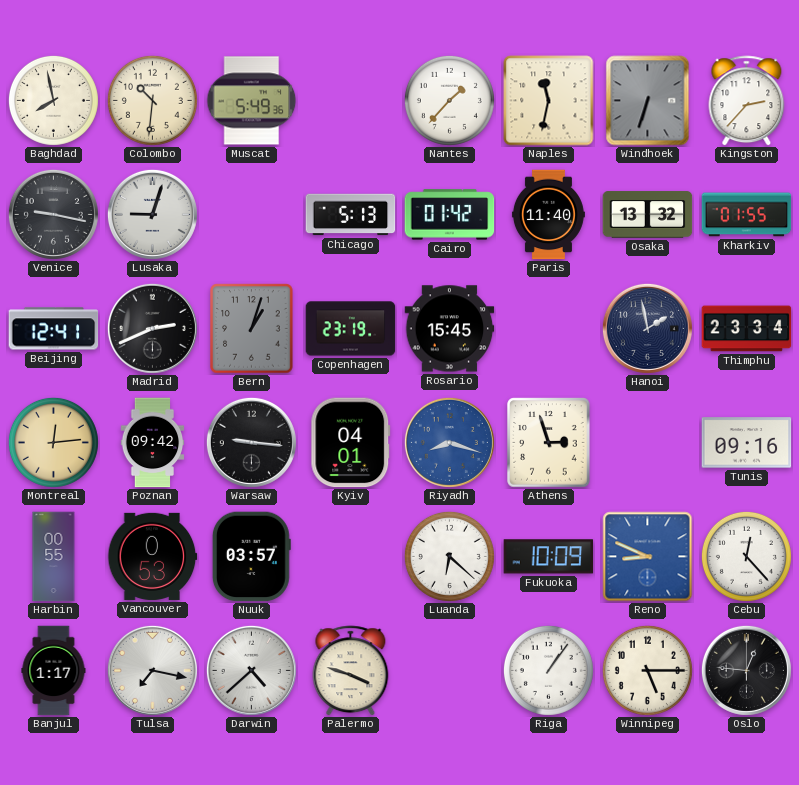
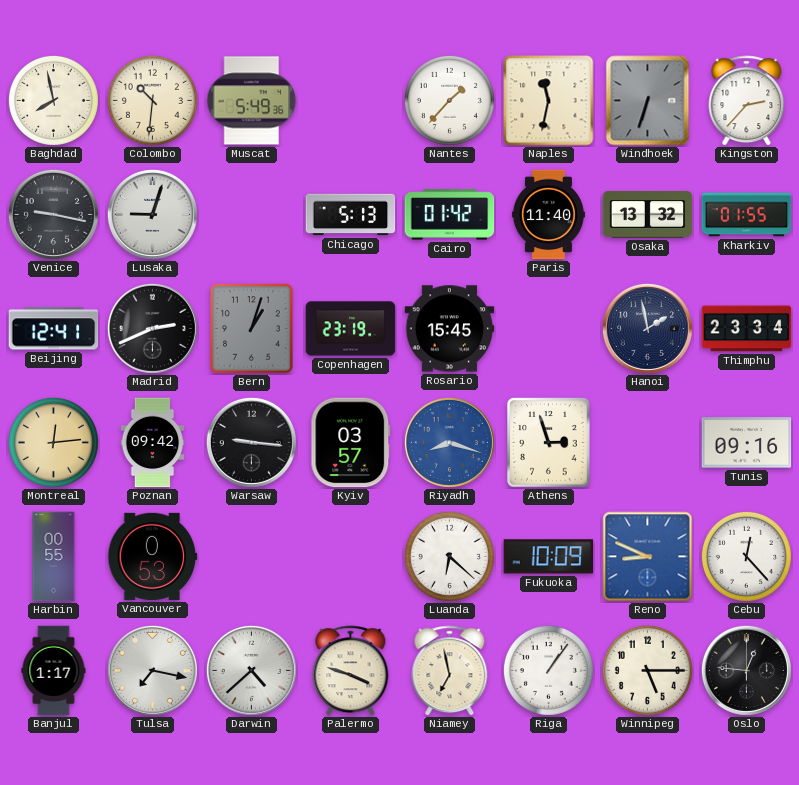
Kyiv: 04:01 -> 03:57 (351, 443)
Nuuk: 03:57 -> none (251, 557)
Niamey: none -> 6:58 (450, 671)
